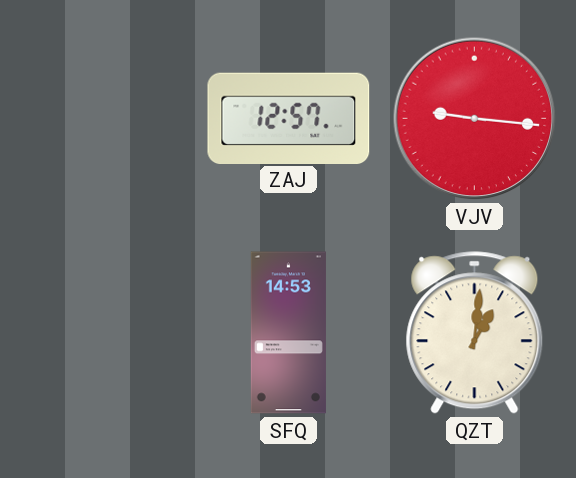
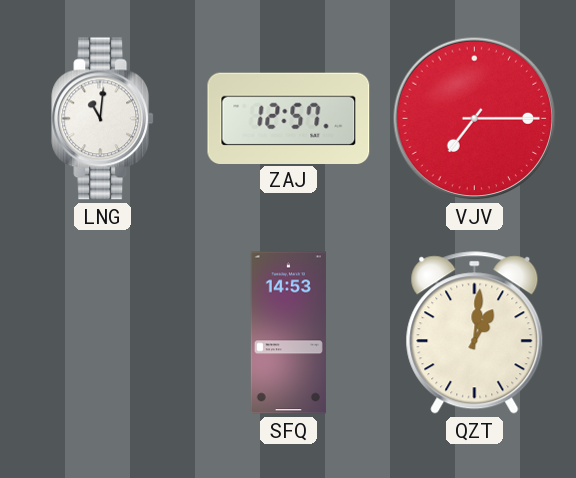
LNG: none -> 11:01 (103, 119)
VJV: 9:16 -> 7:15 (475, 119)
